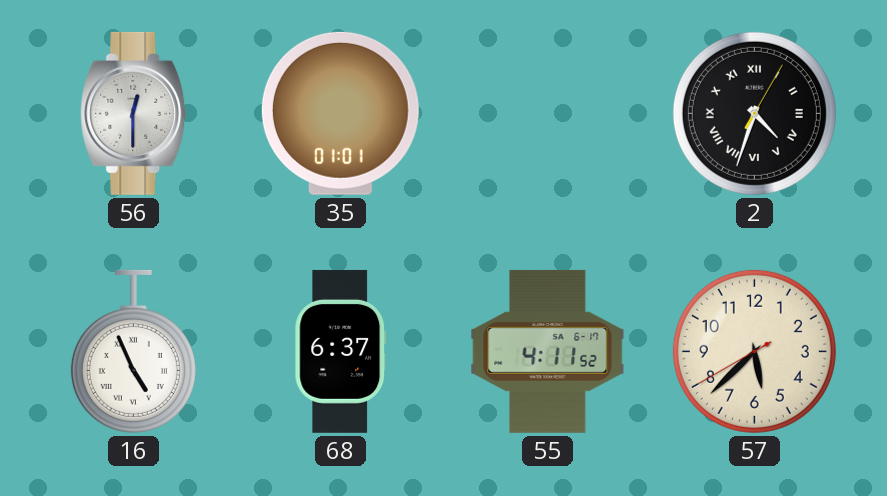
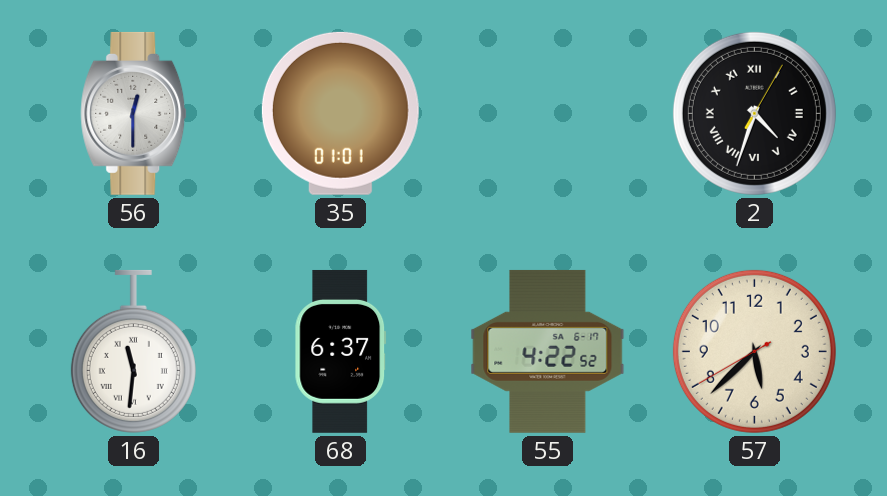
16: 4:56 -> 11:31 (133, 351)
55: 4:11 -> 4:22 (548, 351)
